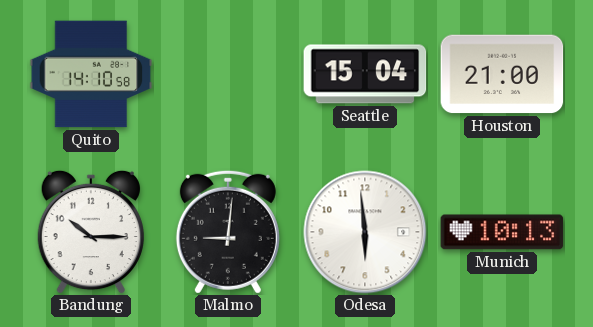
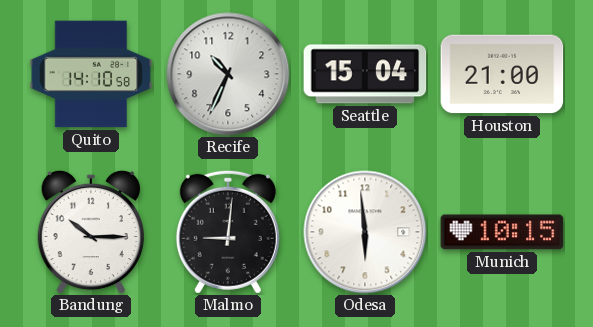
Recife: none -> 10:34 (228, 74)
Munich: 10:13 -> 10:15 (502, 232)
